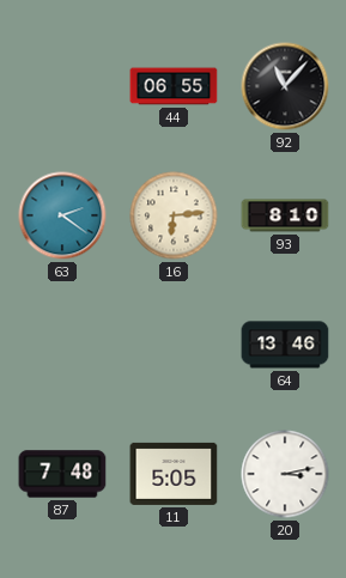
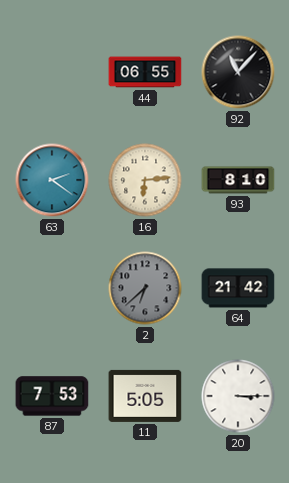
2: none -> 6:38 (145, 288)
64: 13:46 -> 21:42 (238, 288)
87: 7:48 -> 7:53 (52, 396)
20: 3:13 -> 3:15 (238, 396)
